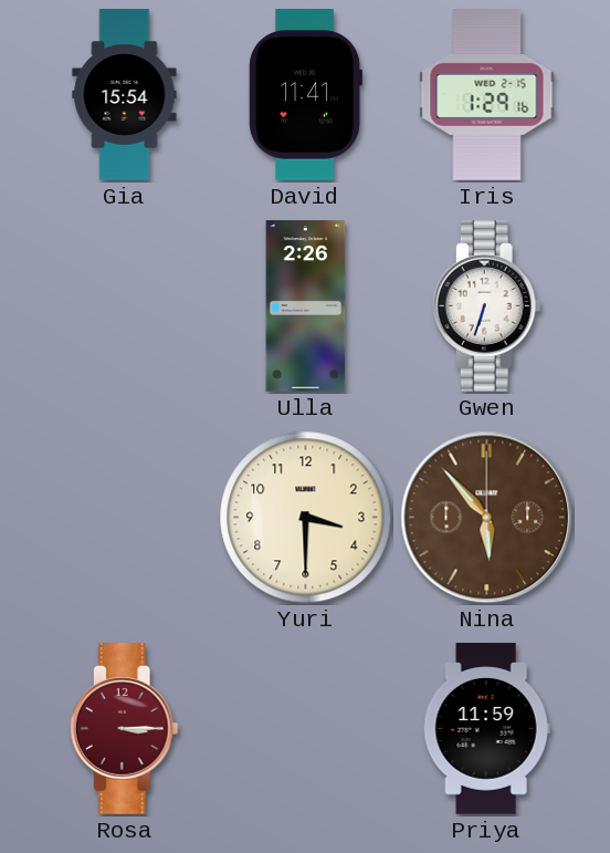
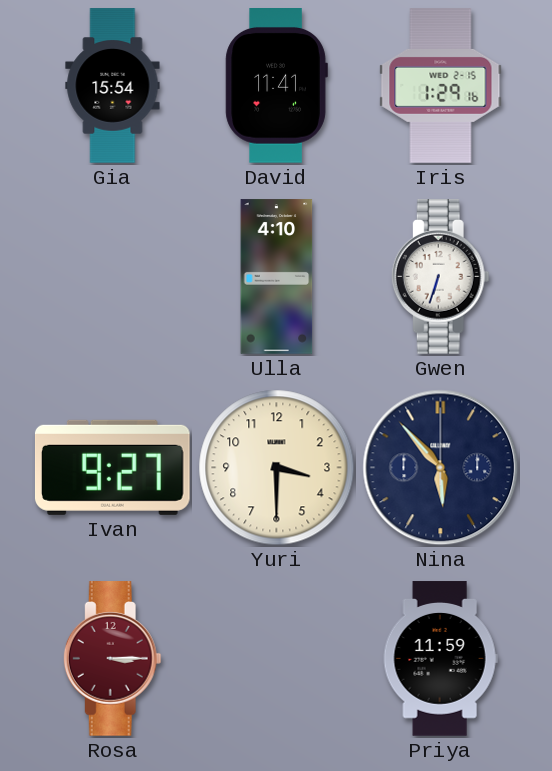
Ulla: 2:26 -> 4:10 (277, 277)
Ivan: none -> 9:27 (113, 467)
Nina dial: brown -> navy (441, 468)
